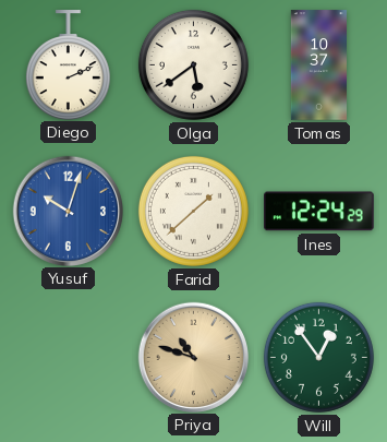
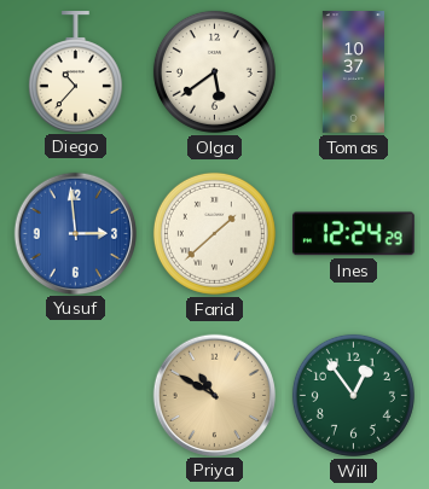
Diego: 2:11 -> 10:37 (75, 71)
Yusuf: 10:03 -> 2:59 (75, 233)
Priya: 10:48 -> 10:50 (214, 395)
